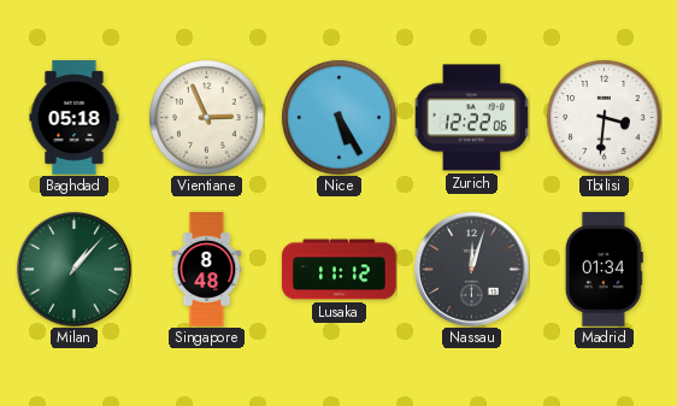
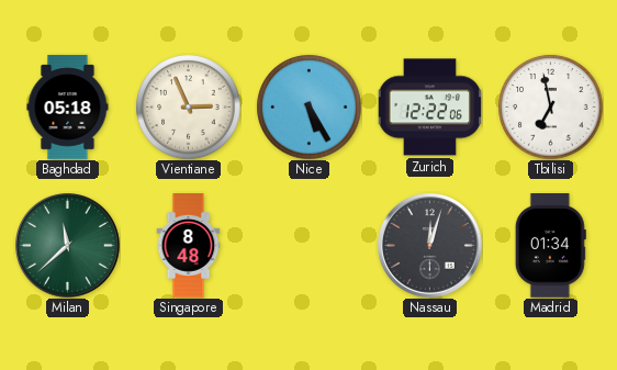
Tbilisi: 3:31 -> 6:58 (550, 106)
Milan: 1:07 -> 11:38 (68, 246)
Lusaka: 11:12 -> none (340, 270)
